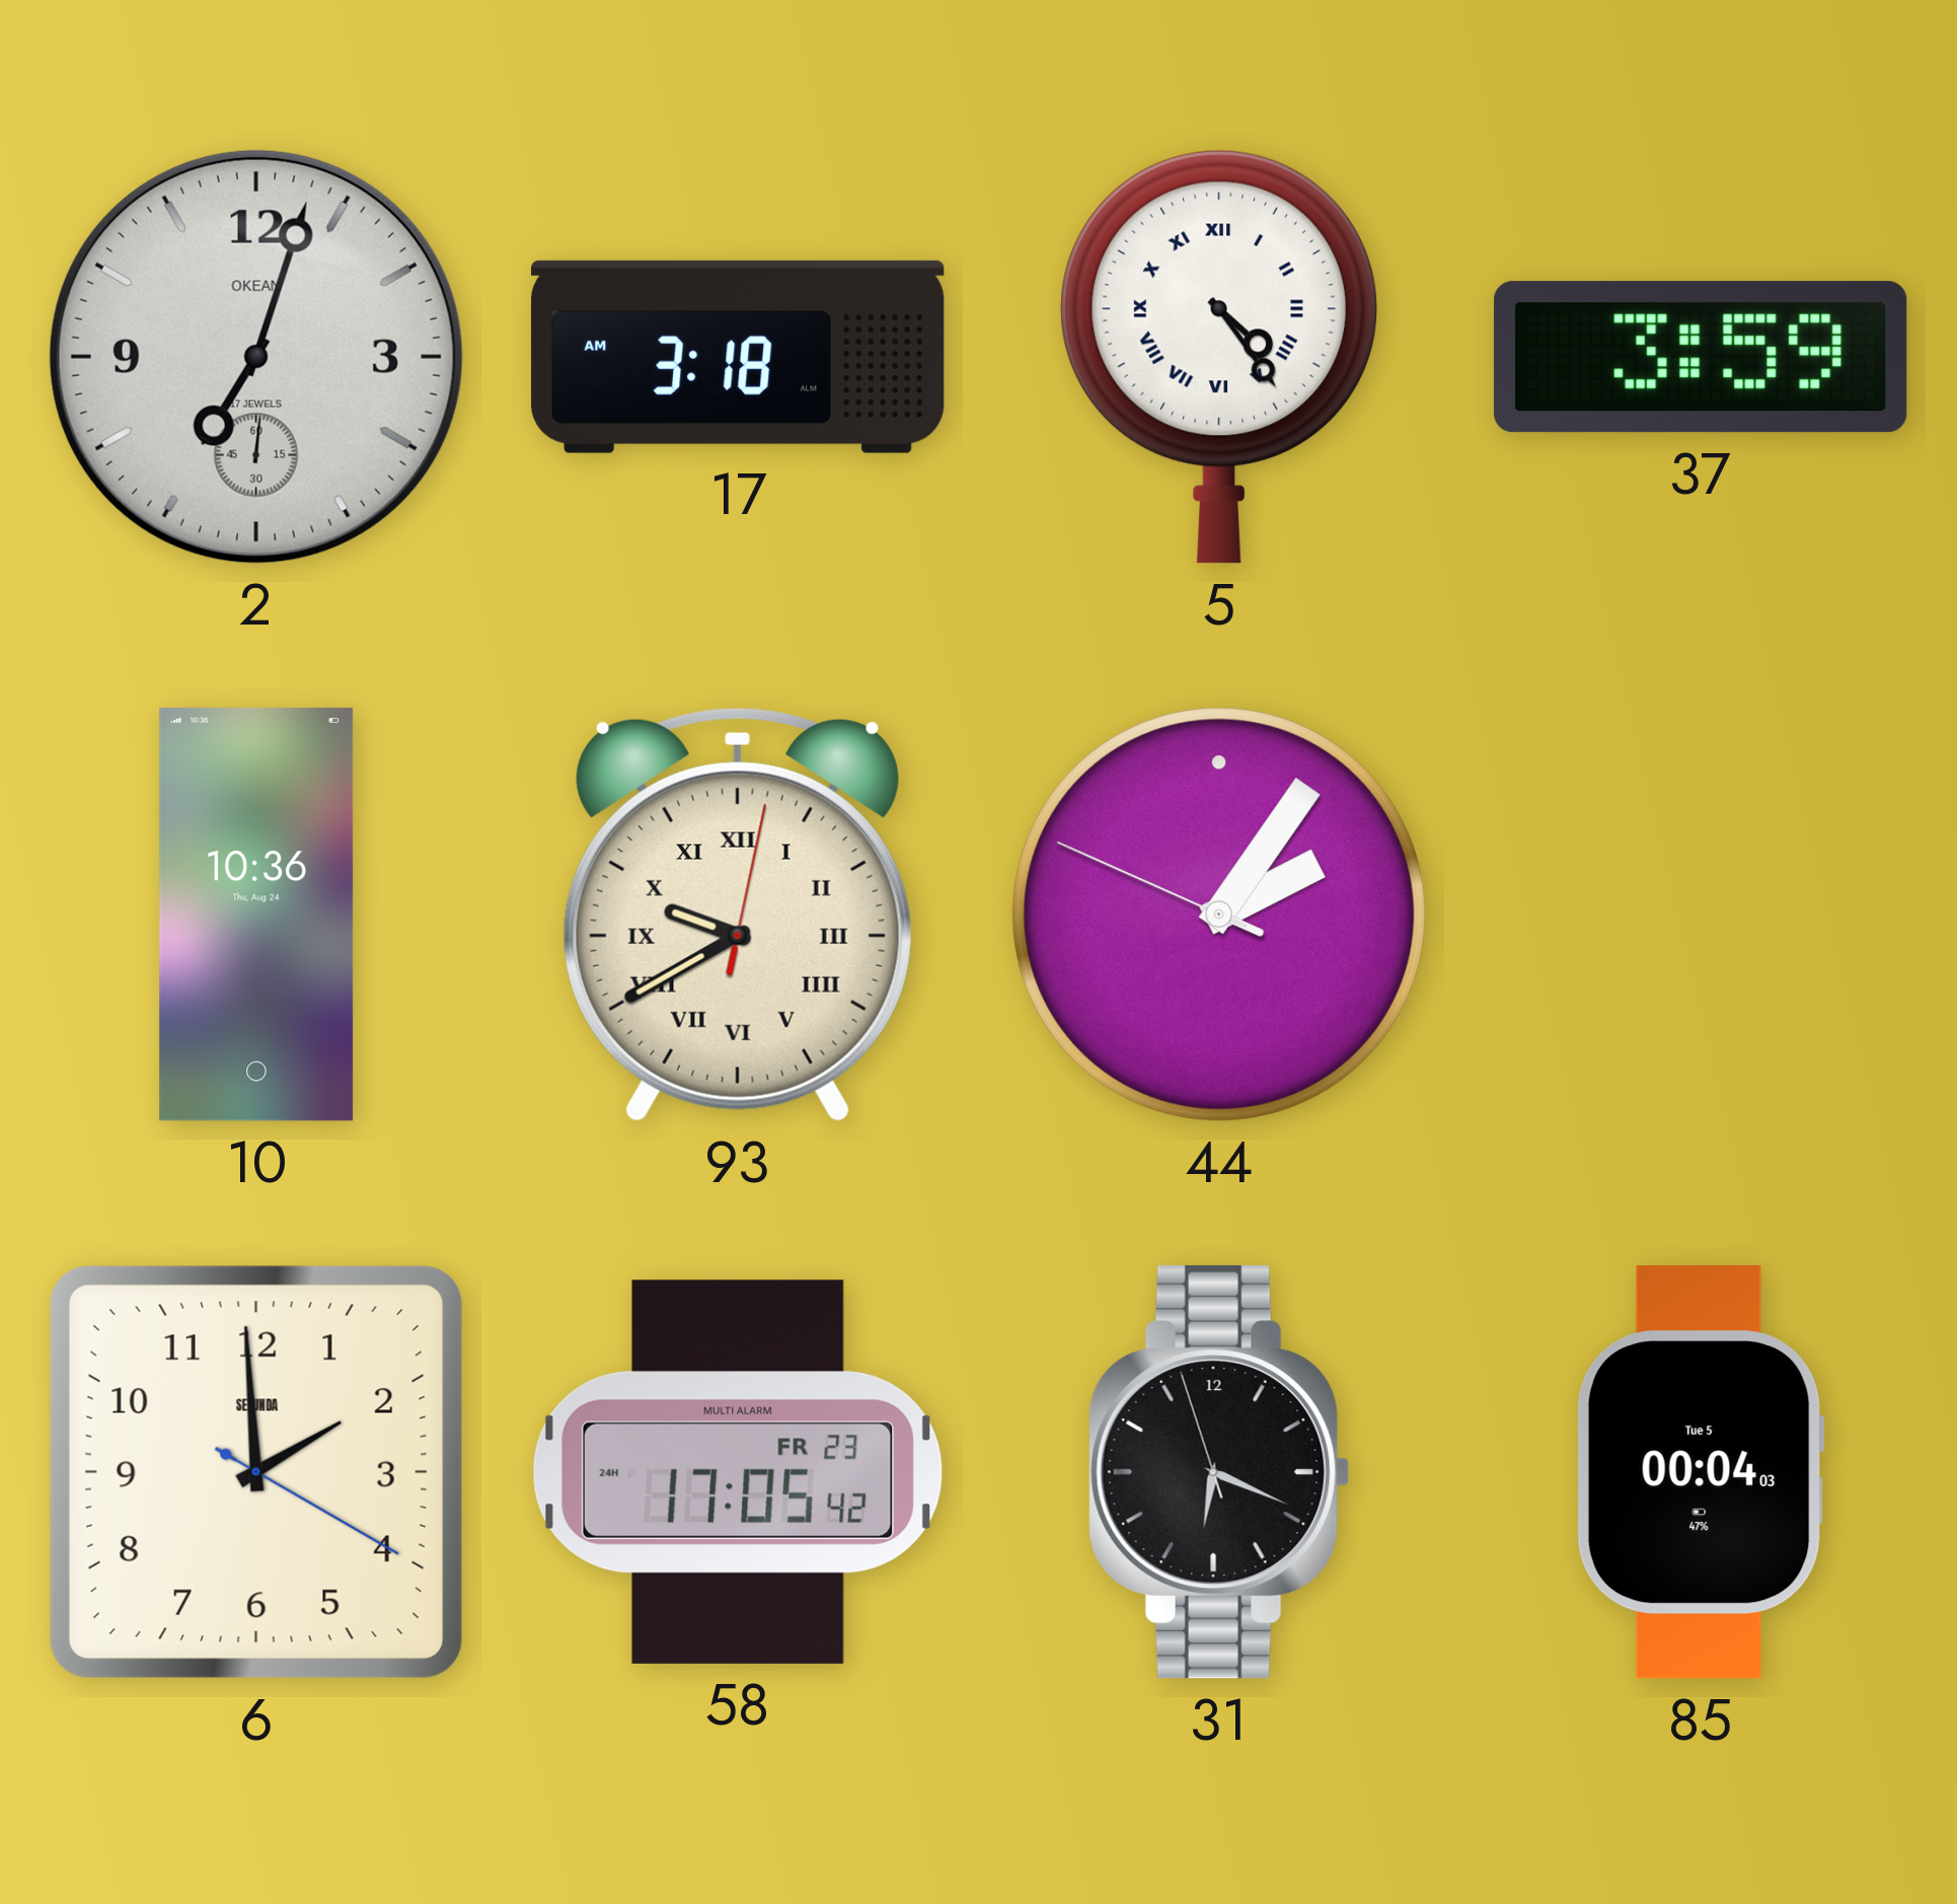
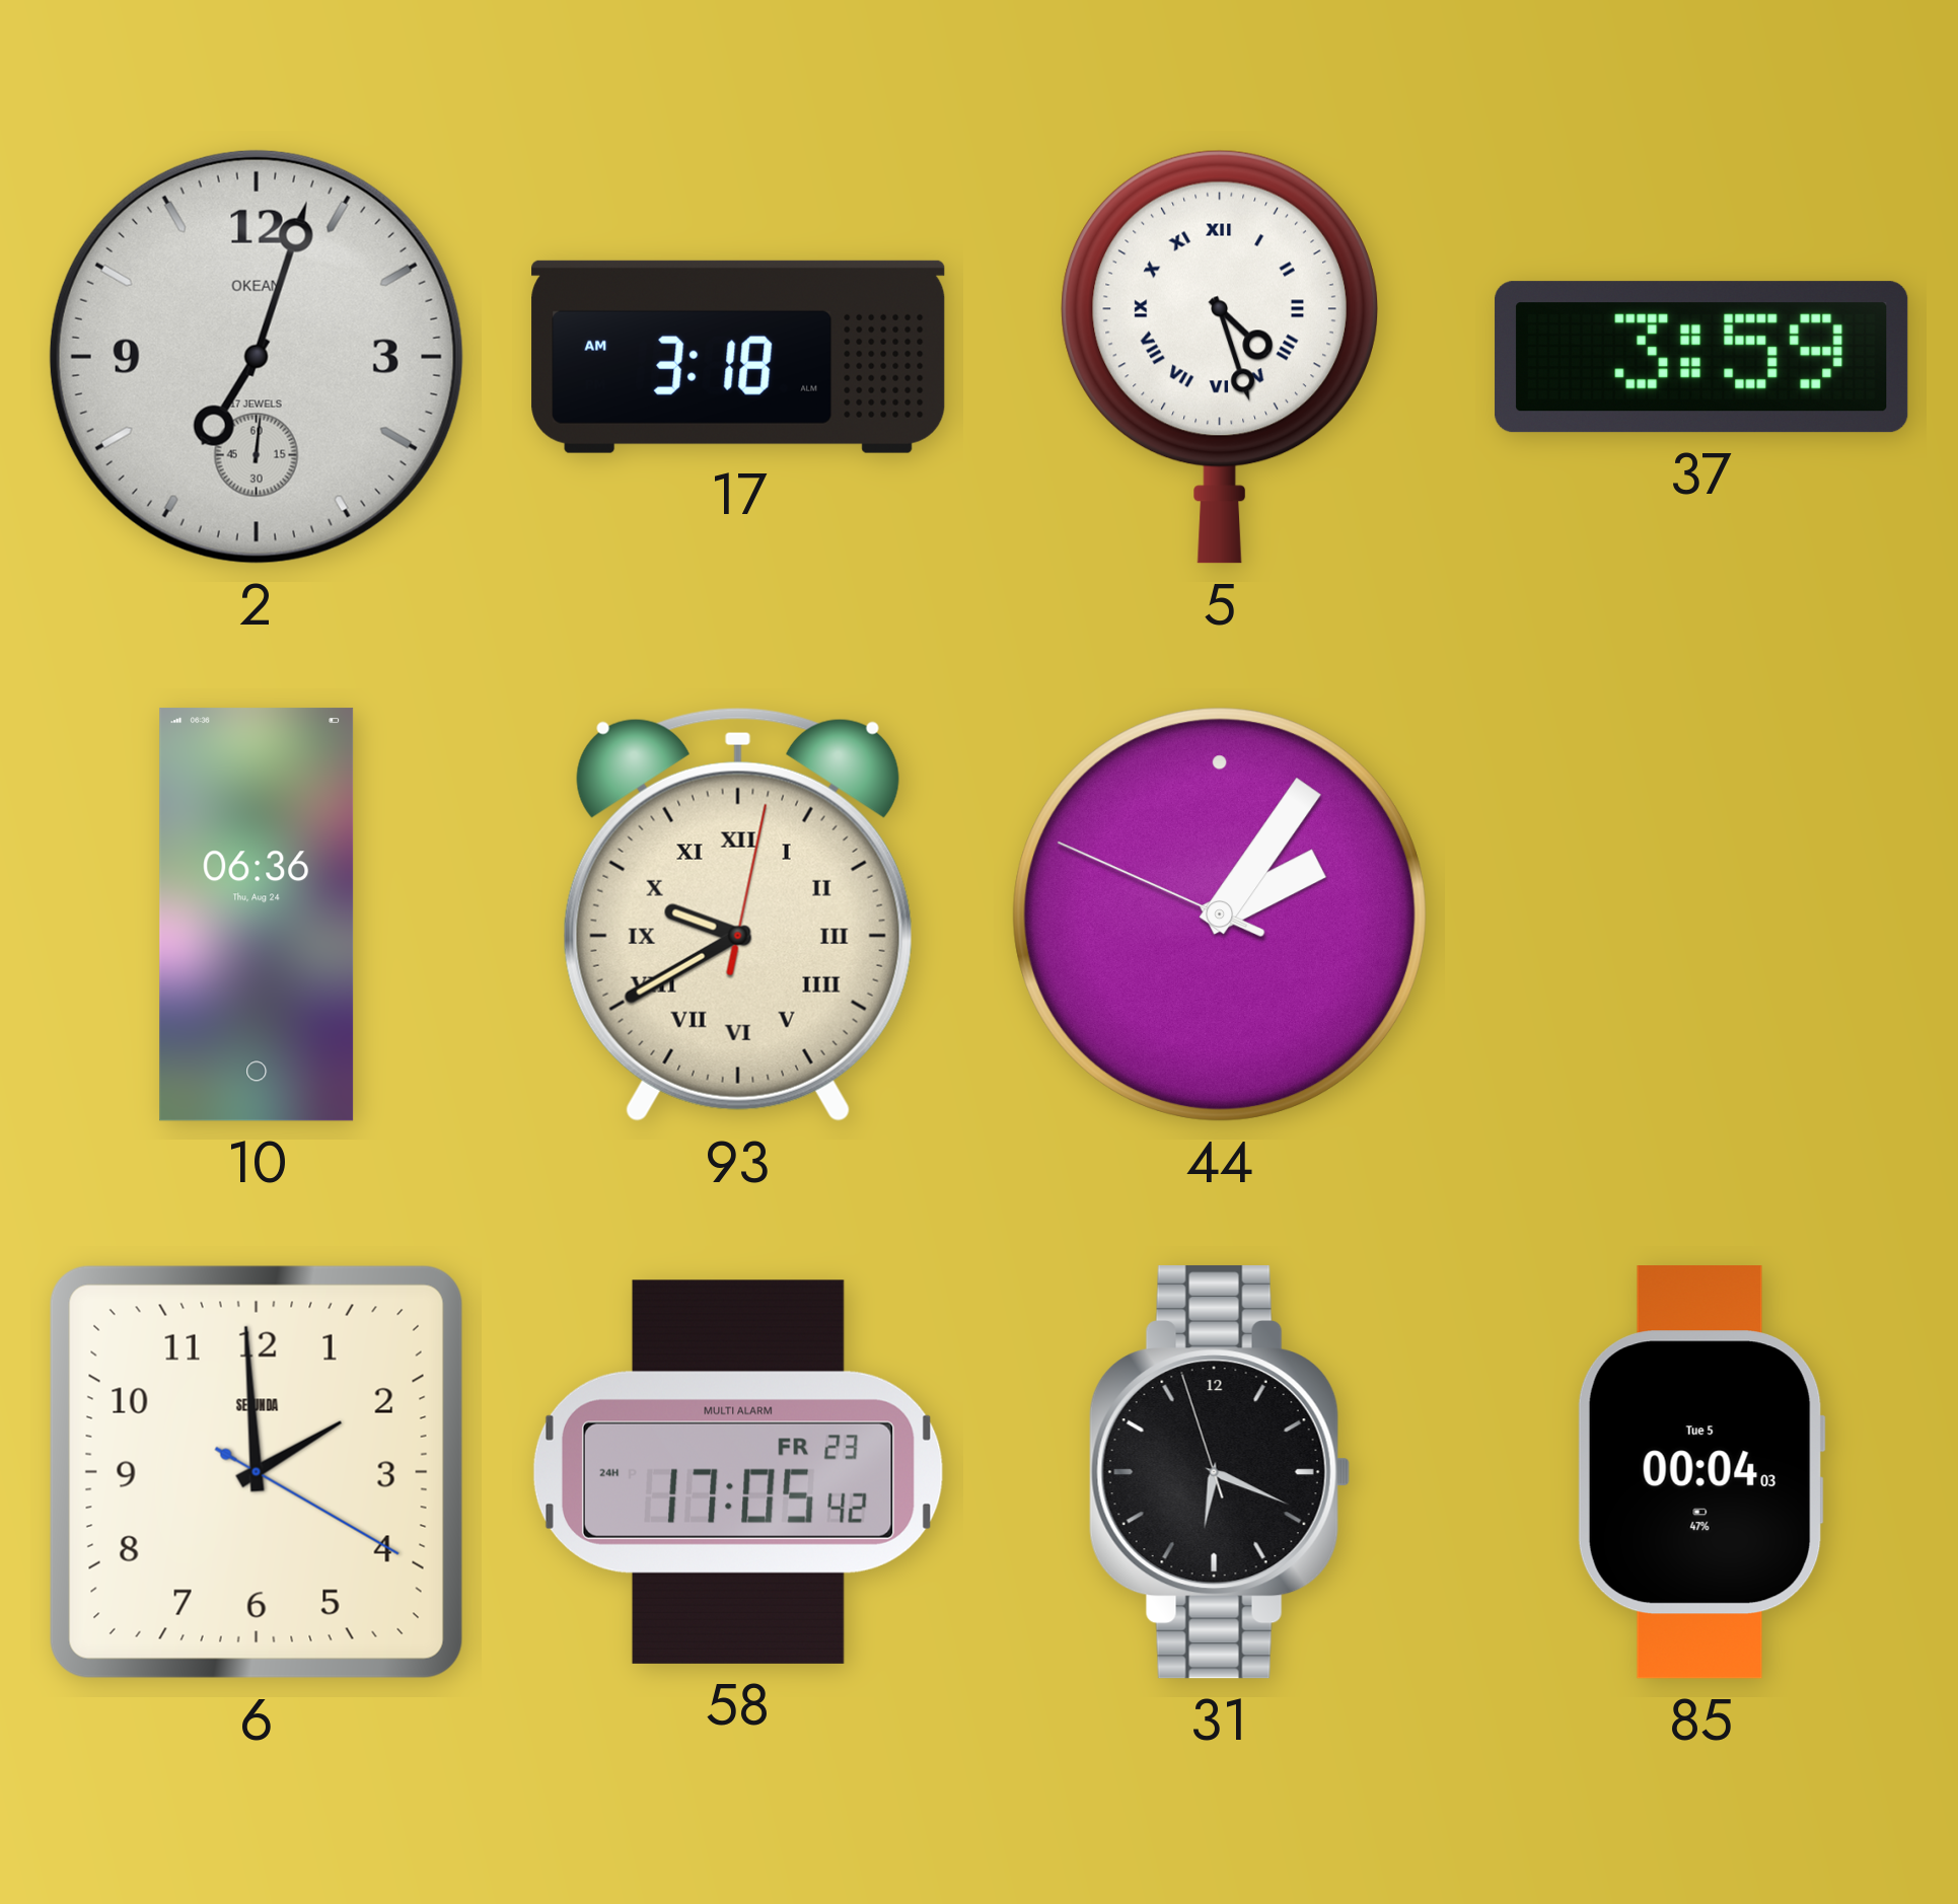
5: 4:24 -> 4:27 (1220, 357)
10: 10:36 -> 06:36 (257, 914)
